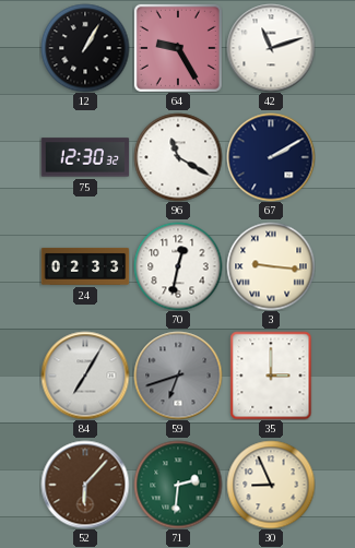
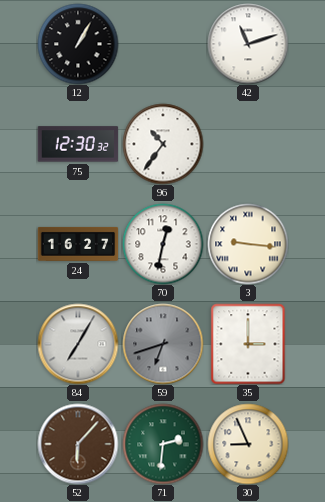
64: 9:25 -> none (178, 48)
96: 11:20 -> 10:36 (163, 144)
67: 2:10 -> none (271, 157)
24: 02:33 -> 16:27 (78, 244)
